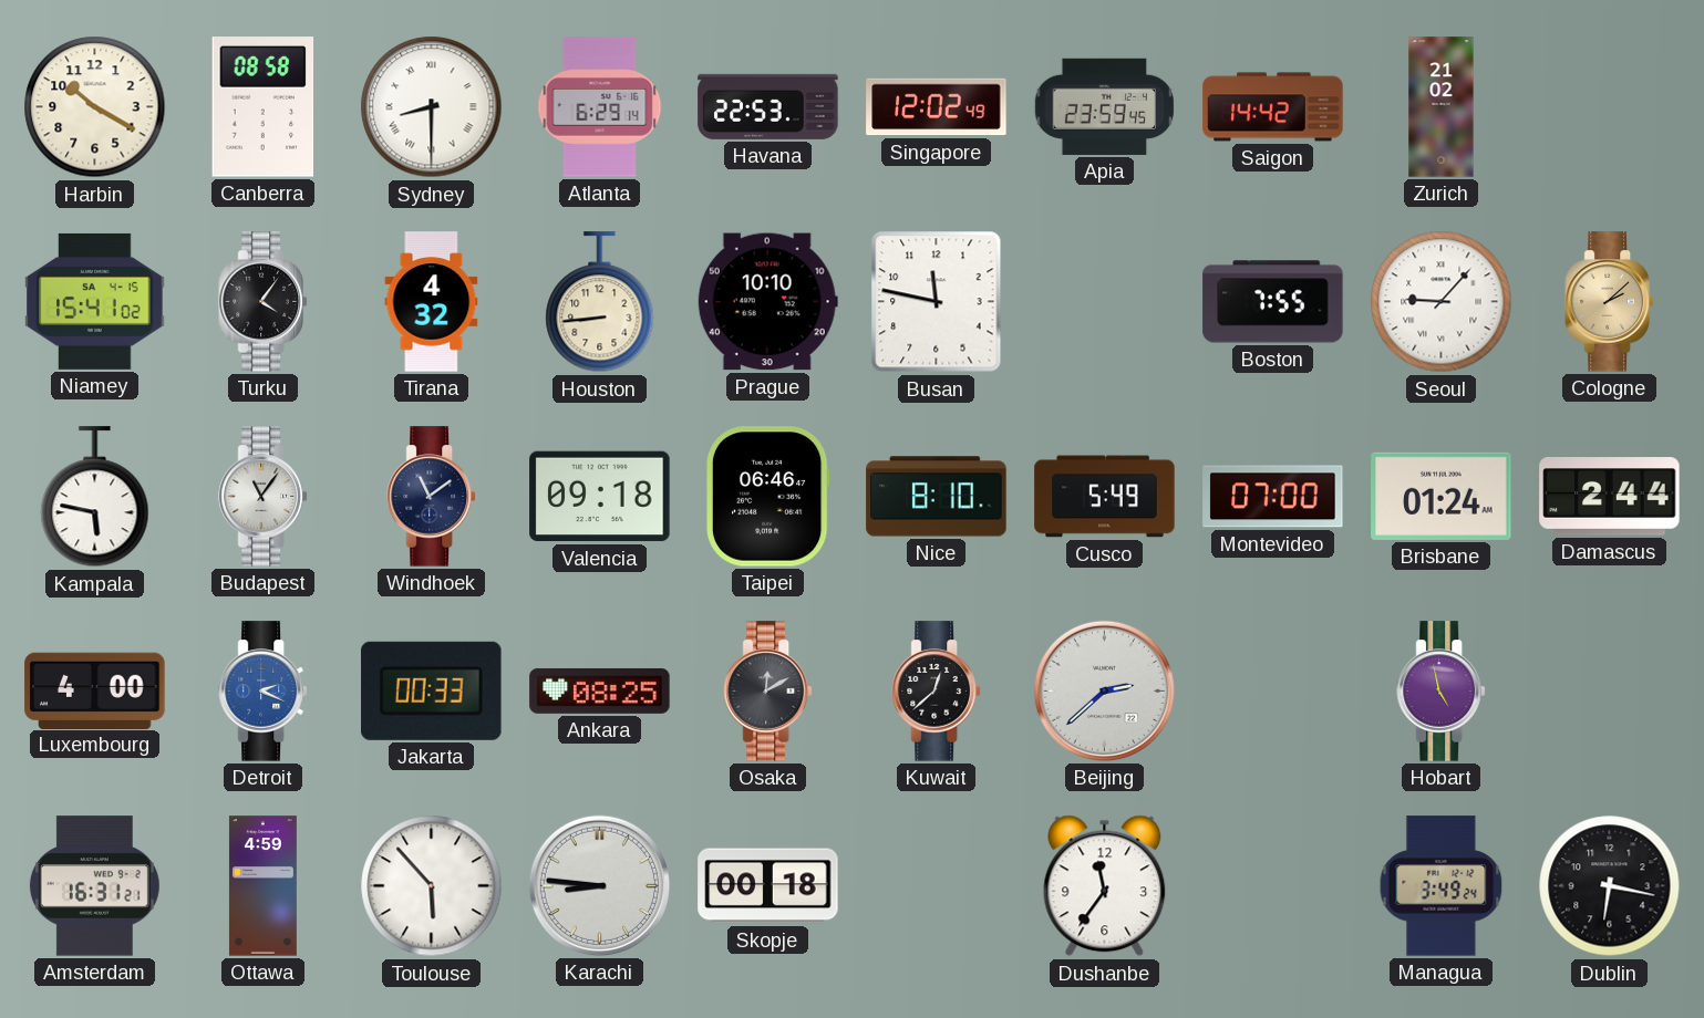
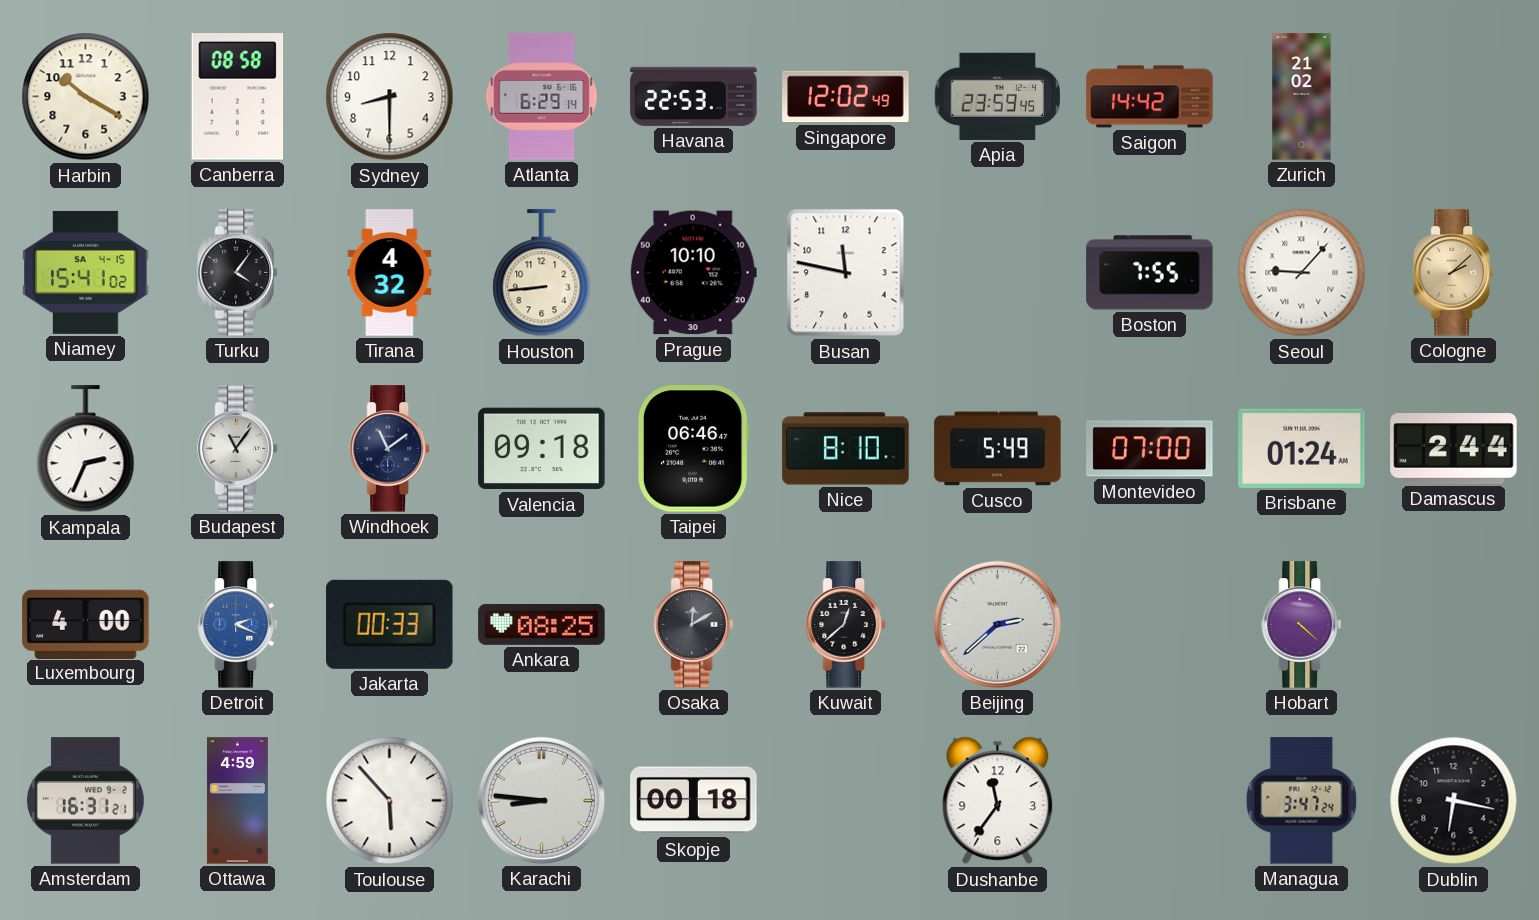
Sydney numerals: Roman -> Arabic (390, 97)
Kampala: 5:47 -> 2:34 (86, 449)
Hobart: 4:58 -> 4:22 (1302, 625)
Managua: 3:49 -> 3:47 (1302, 801)
